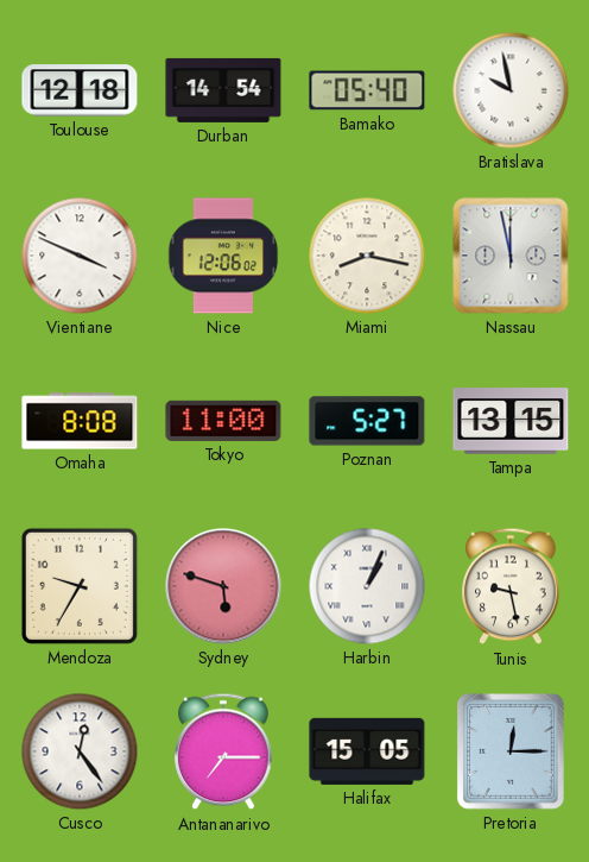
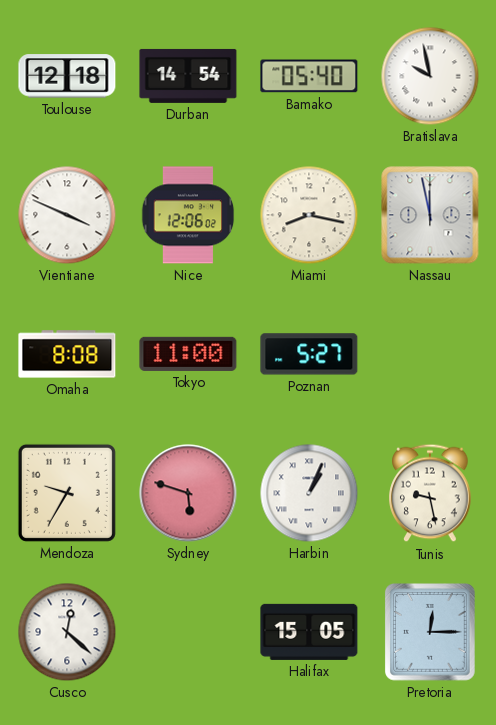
Tampa: 13:15 -> none (511, 421)
Cusco: 12:24 -> 12:22 (67, 632)
Antananarivo: 7:15 -> none (223, 751)
